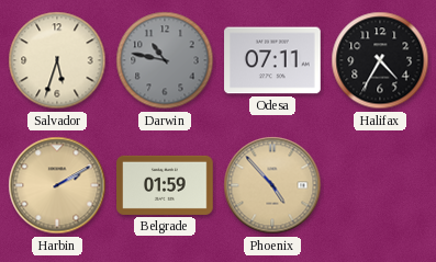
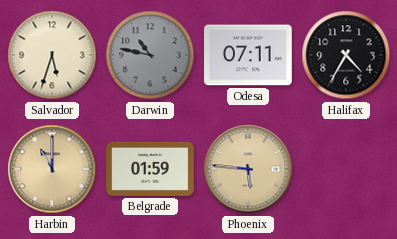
Harbin: 2:10 -> 11:00 (52, 169)
Phoenix: 4:53 -> 5:46 (248, 169)
